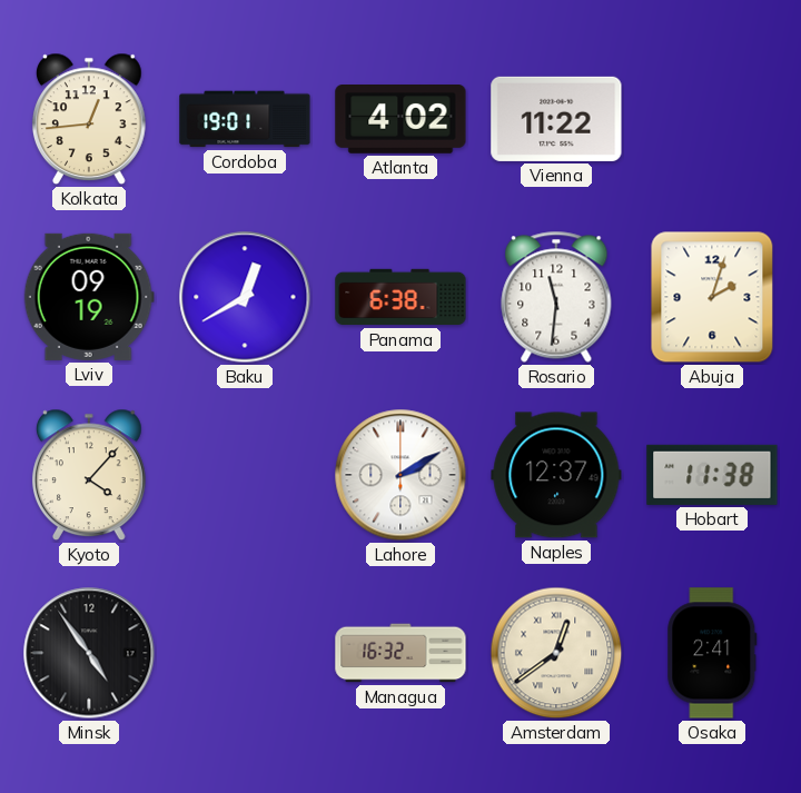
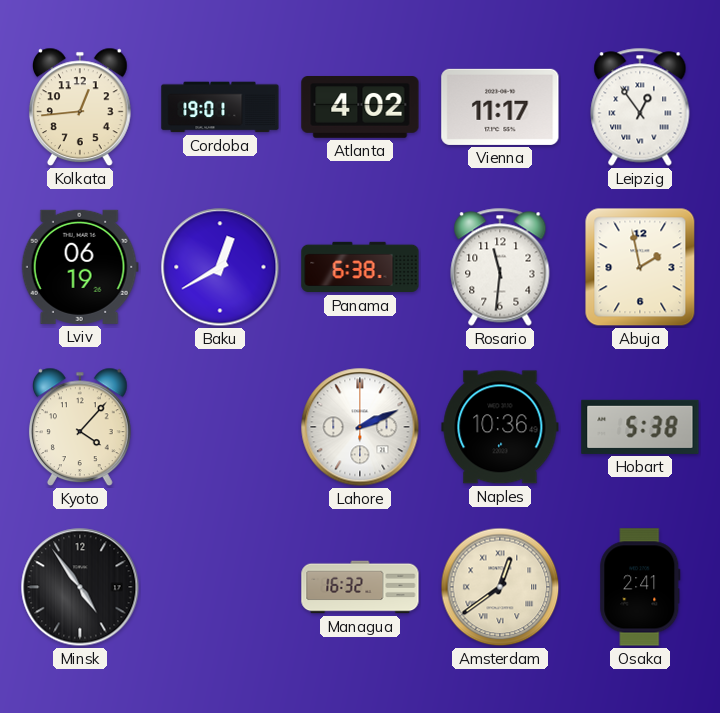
Vienna: 11:22 -> 11:17 (500, 107)
Leipzig: none -> 12:54 (640, 107)
Lviv: 09:19 -> 06:19 (80, 267)
Abuja: 2:03 -> 1:58 (640, 267)
Lahore: 2:10 -> 2:11 (360, 427)
Naples: 12:37 -> 10:36 (500, 427)
Hobart: 11:38 -> 5:38 (640, 427)
